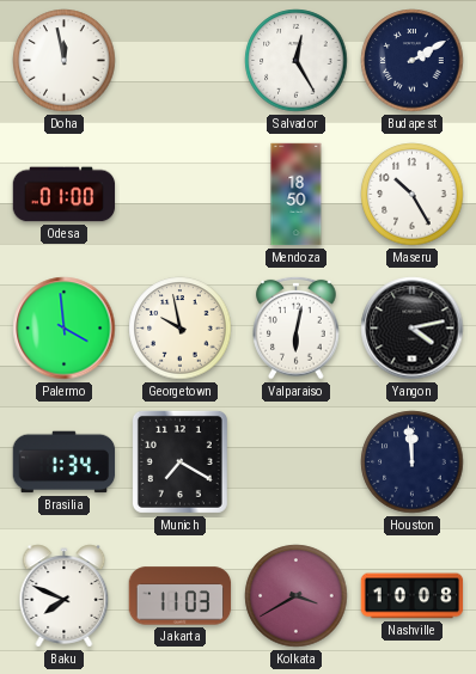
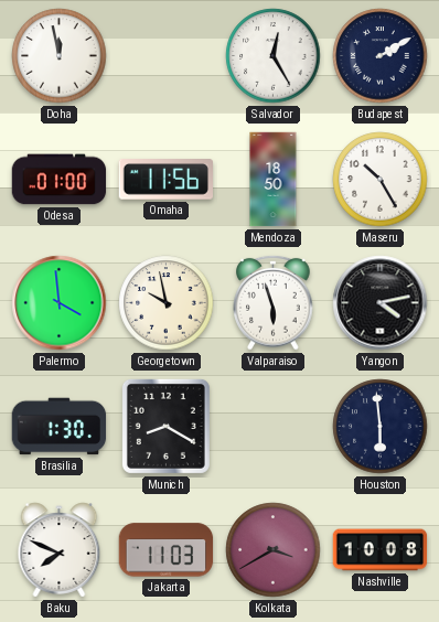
Omaha: none -> 11:56 (165, 180)
Valparaiso: 6:02 -> 5:57 (274, 302)
Brasilia: 1:34 -> 1:30 (60, 427)
Munich: 7:20 -> 8:20 (165, 426)
Houston: 11:59 -> 5:59 (381, 427)
